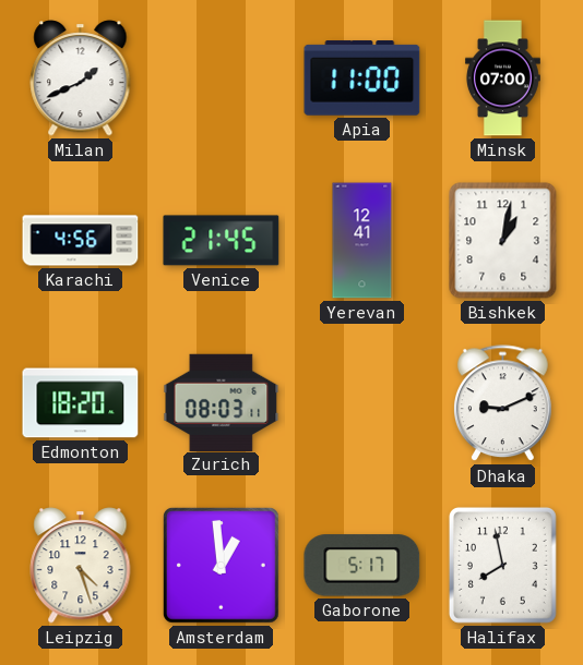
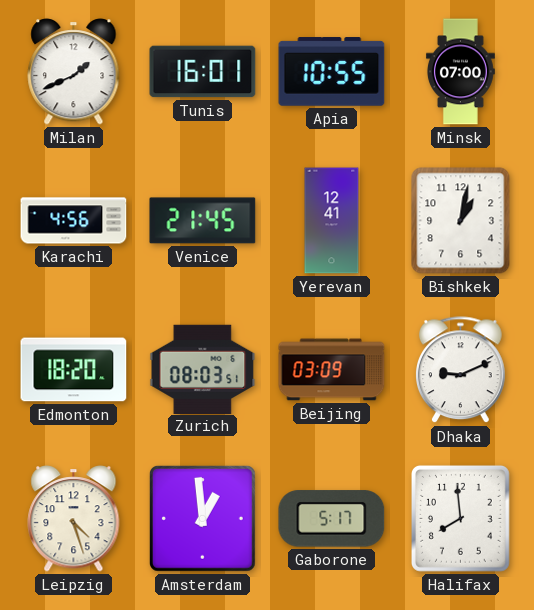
Tunis: none -> 16:01 (203, 72)
Apia: 11:00 -> 10:55 (332, 72)
Zurich: 08:03:11 -> 08:03:51 (203, 369)
Beijing: none -> 03:09 (332, 370)
Halifax: 7:58 -> 7:59 (460, 518)
